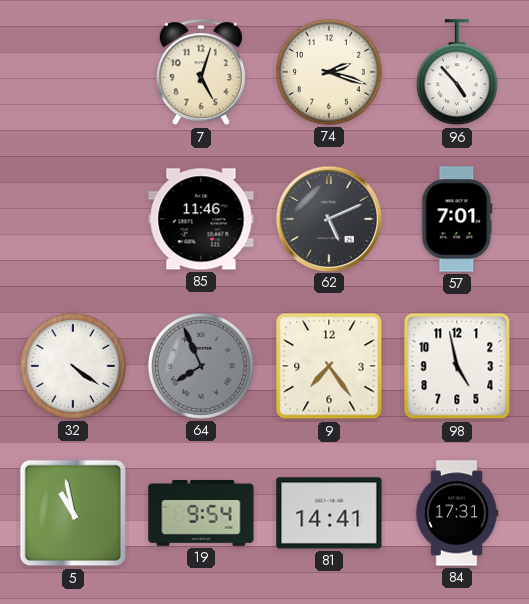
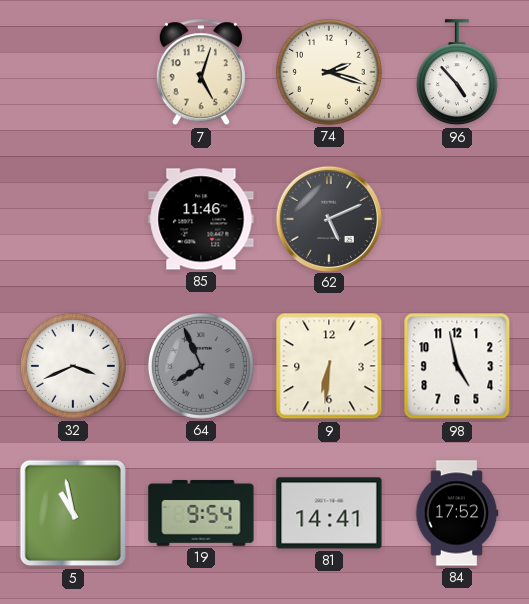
57: 7:01 -> none (457, 219)
32: 4:21 -> 3:41 (73, 366)
9: 7:24 -> 6:31 (329, 366)
84: 17:31 -> 17:52 (457, 513)
